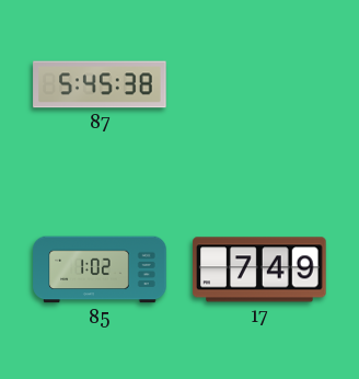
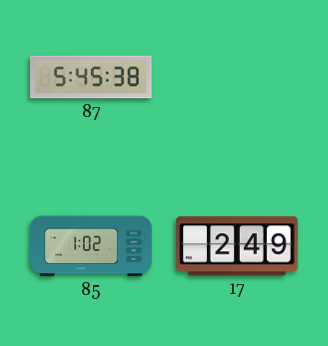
17: 7:49 -> 2:49 (237, 246)
